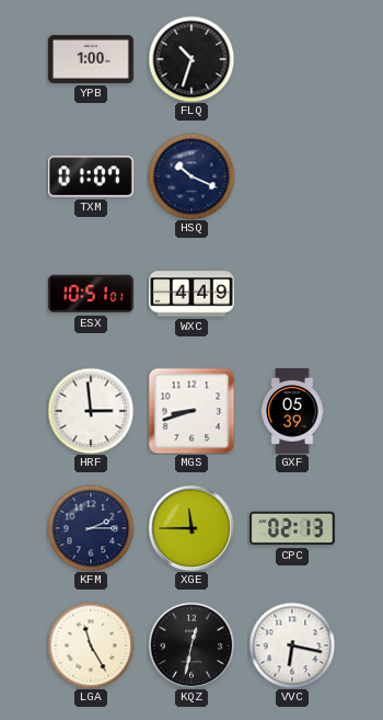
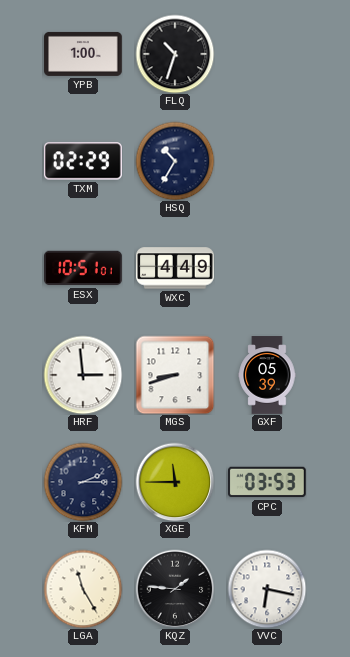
TXM: 01:07 -> 02:29 (83, 161)
HSQ: 10:19 -> 10:35 (175, 161)
CPC: 02:13 -> 03:53 (268, 482)
KQZ: 12:32 -> 1:46 (175, 589)
